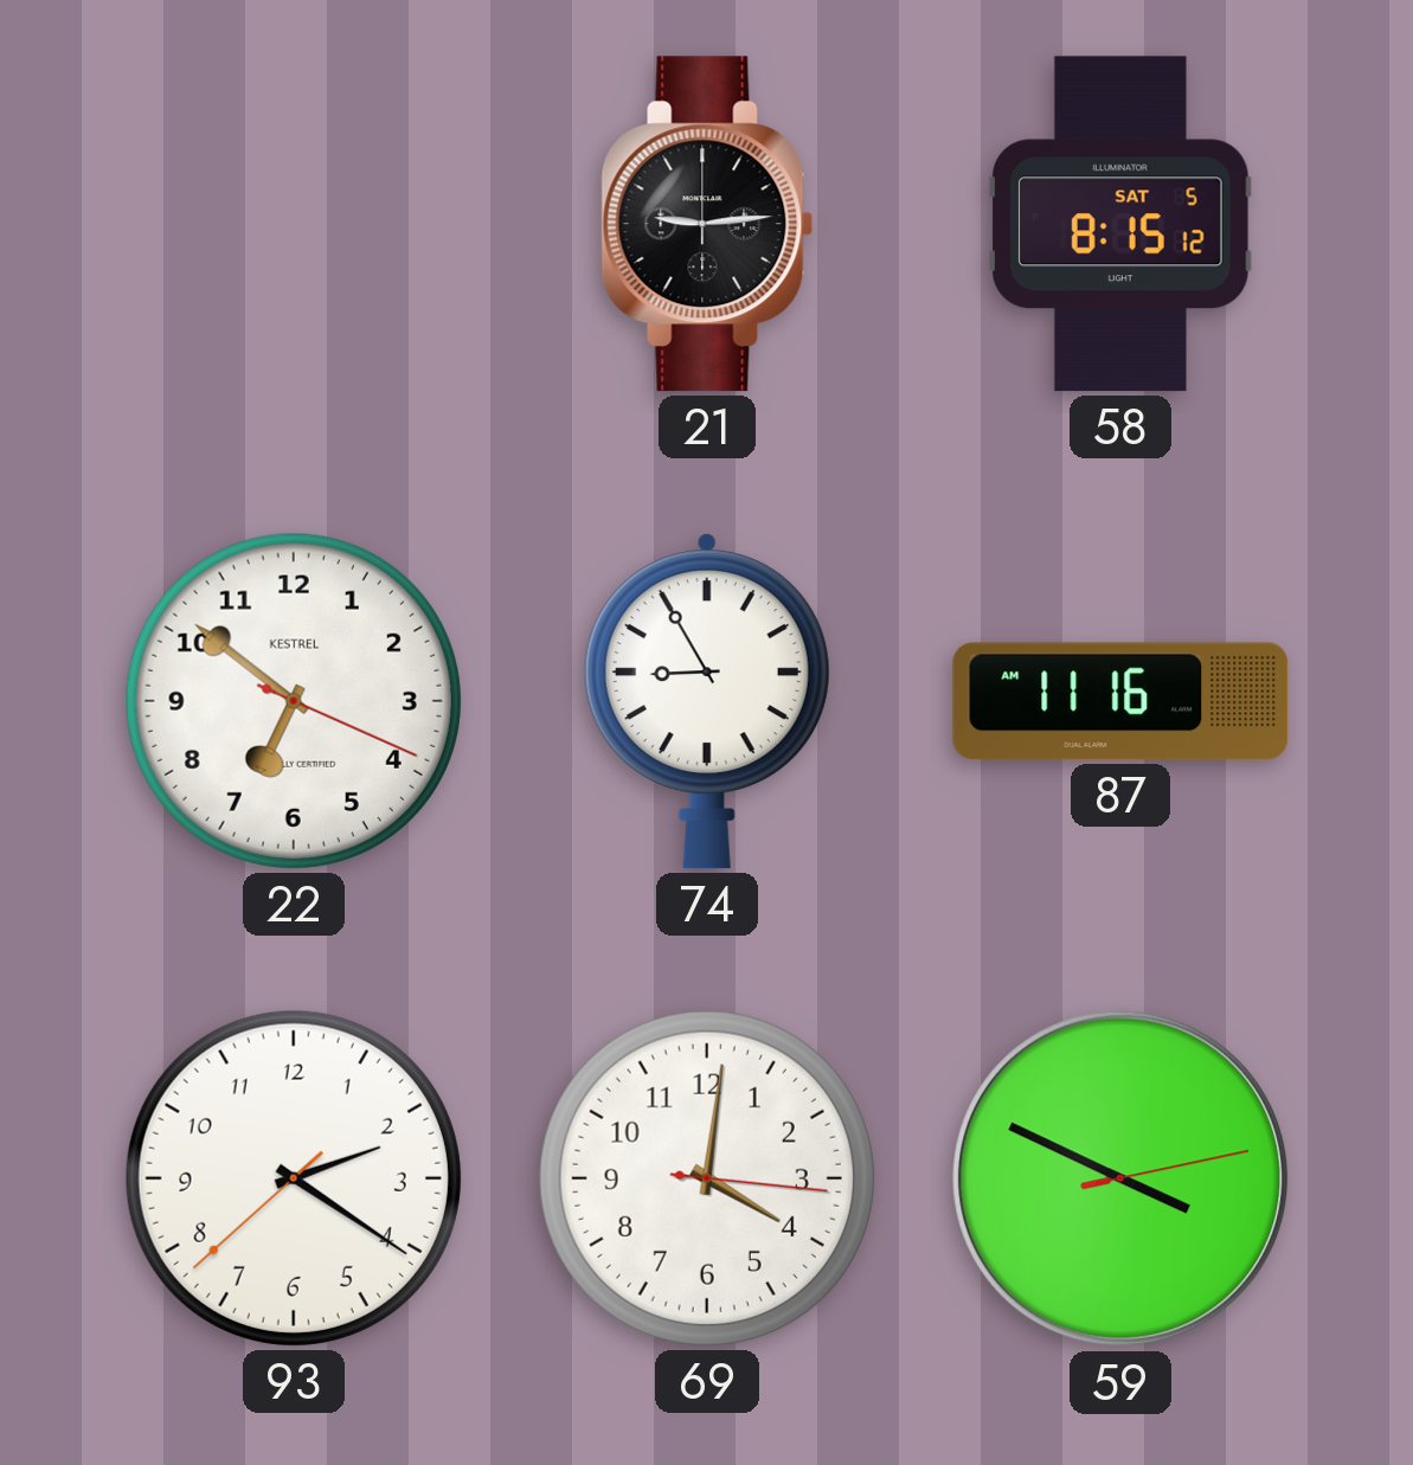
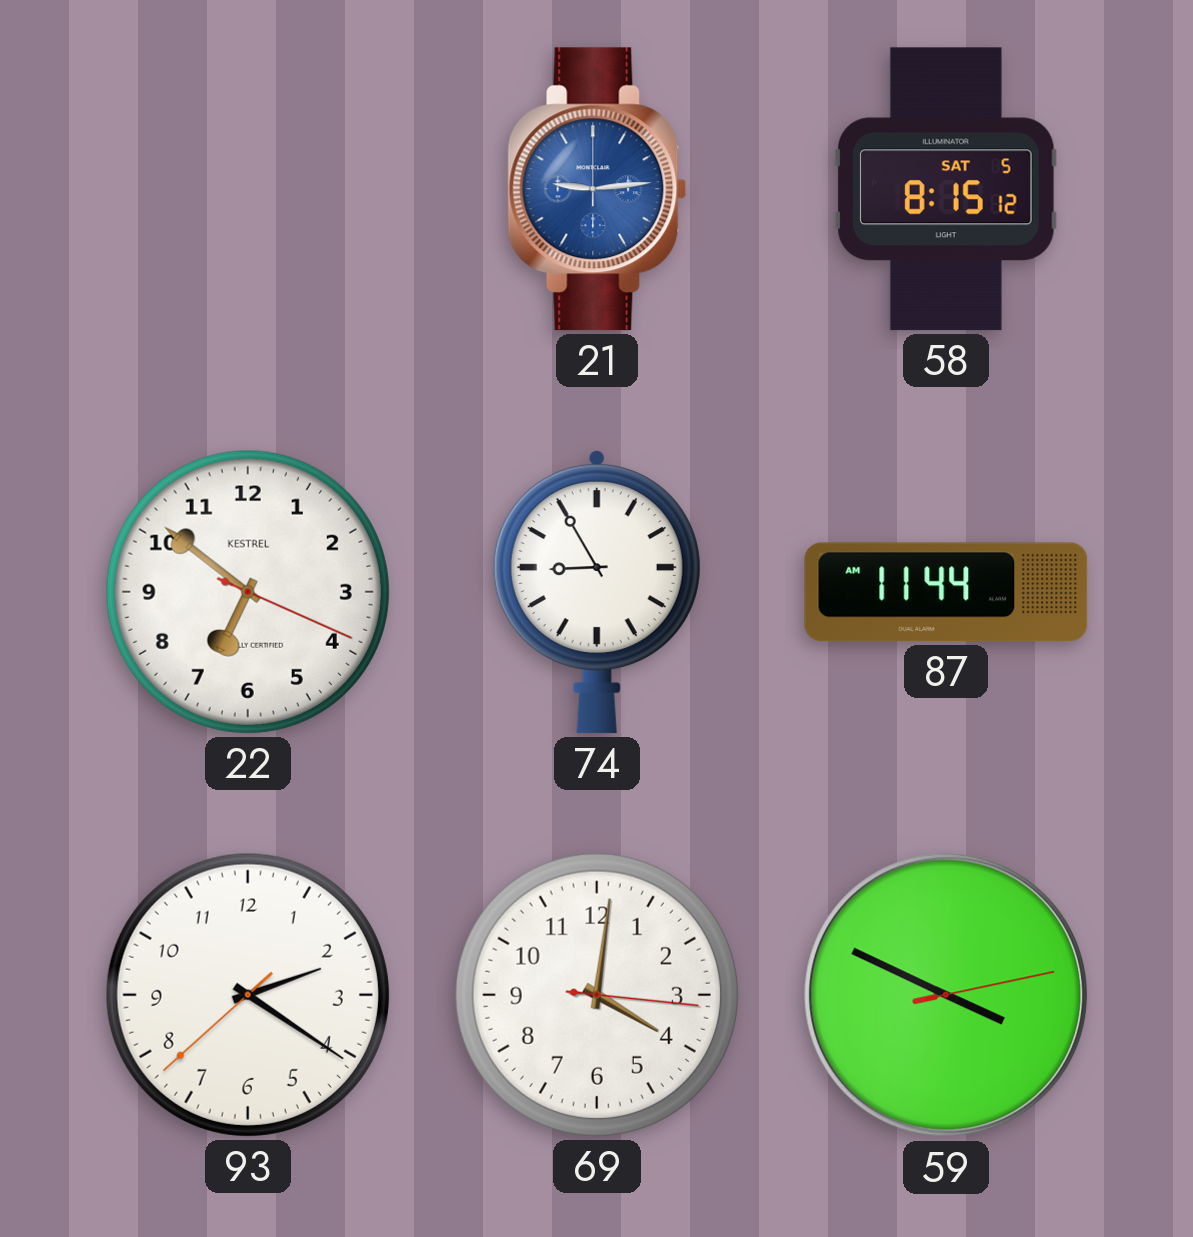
21 dial: black -> blue (597, 189)
87: 11:16 -> 11:44 (946, 592)
